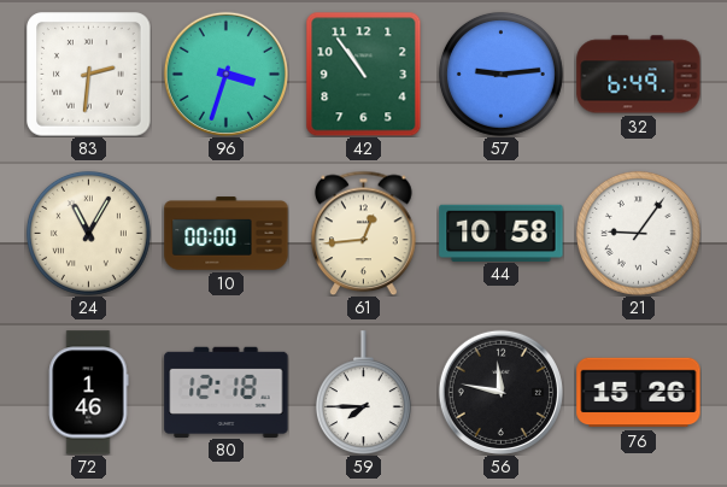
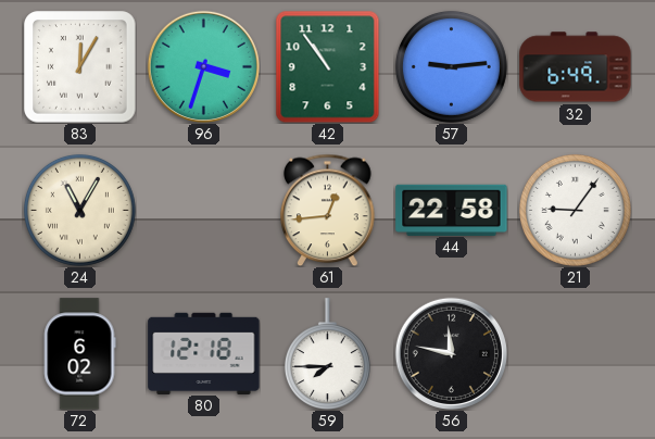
83: 2:31 -> 12:05 (80, 67)
10: 00:00 -> none (227, 234)
44: 10:58 -> 22:58 (452, 210)
72: 1:46 -> 6:02 (79, 354)
76: 15:26 -> none (639, 393)
